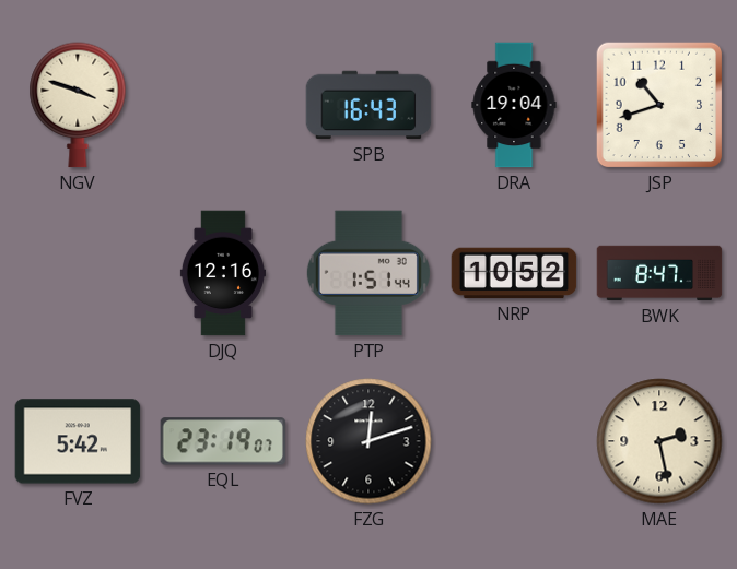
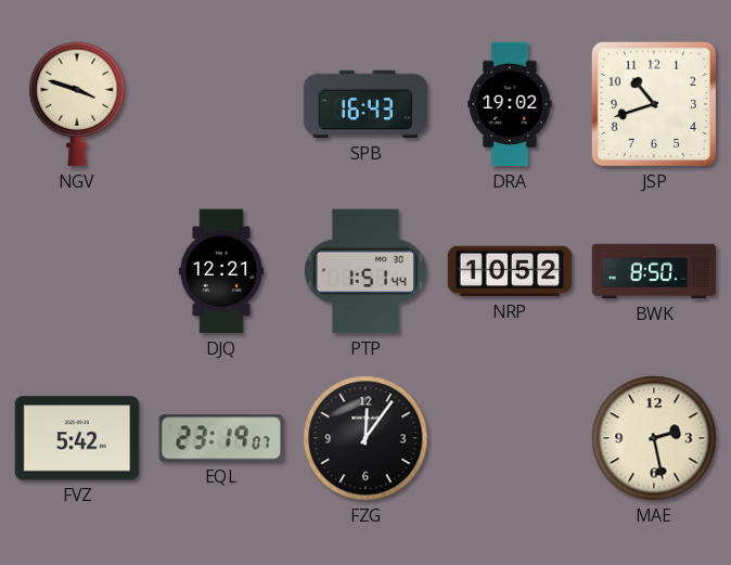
DRA: 19:04 -> 19:02 (510, 104)
DJQ: 12:16 -> 12:21 (221, 271)
BWK: 8:47 -> 8:50 (654, 271)
FZG: 12:12 -> 12:06 (366, 438)
